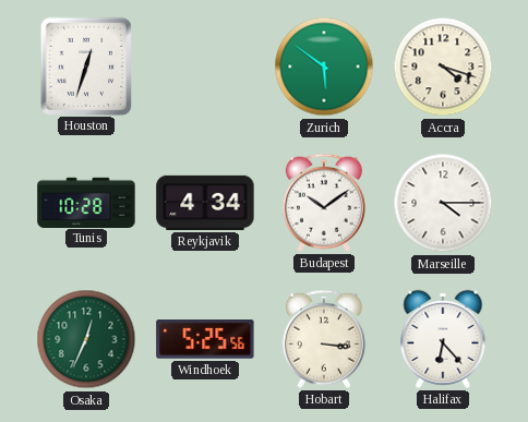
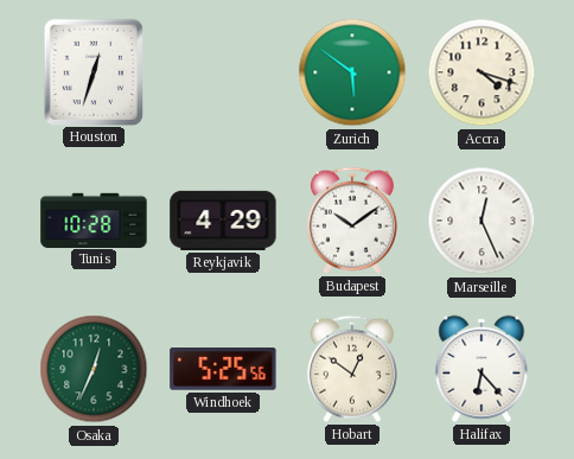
Reykjavik: 4:34 -> 4:29 (223, 221)
Marseille: 4:15 -> 12:26 (481, 221)
Hobart: 3:16 -> 12:51 (352, 369)
